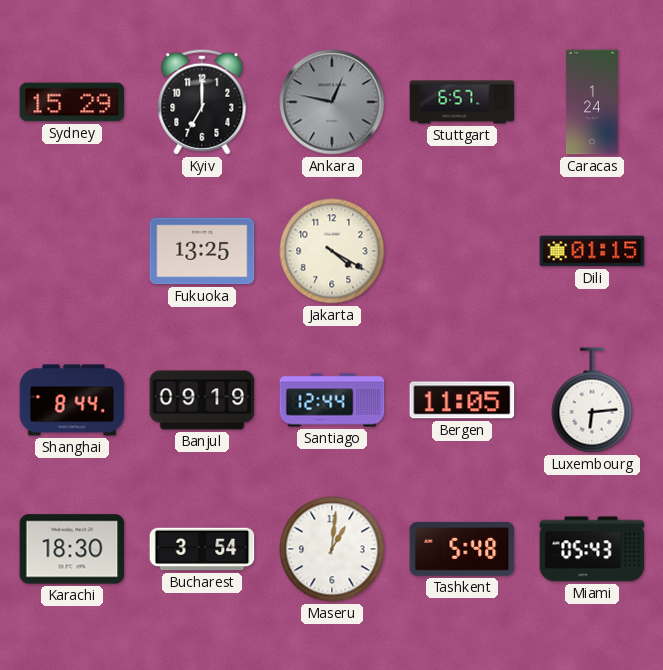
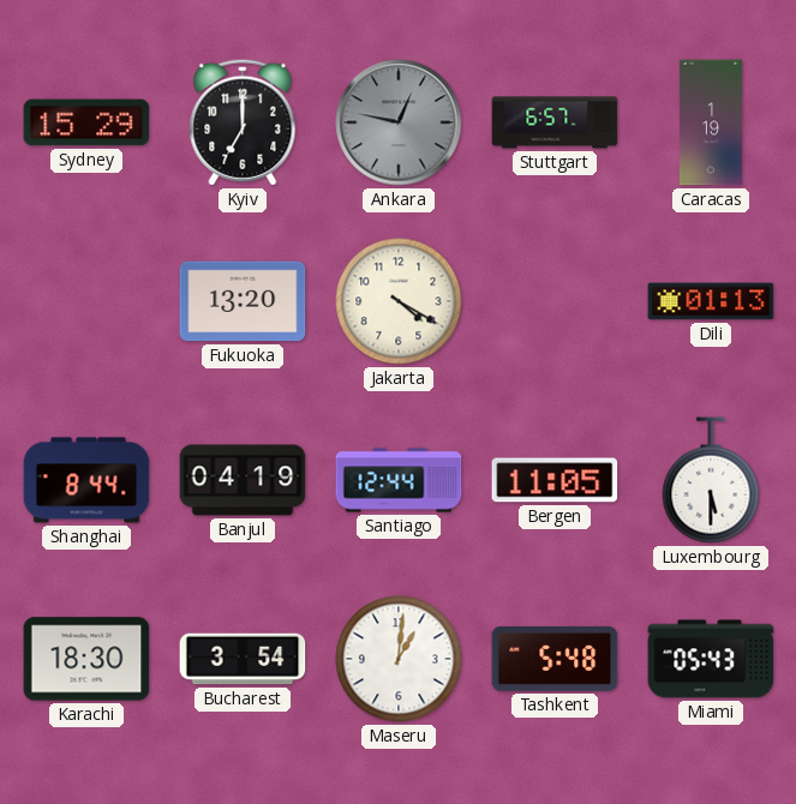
Caracas: 1:24 -> 1:19 (711, 122)
Fukuoka: 13:25 -> 13:20 (243, 301)
Dili: 01:15 -> 01:13 (711, 301)
Banjul: 09:19 -> 04:19 (243, 480)
Luxembourg: 6:14 -> 5:30 (711, 480)
